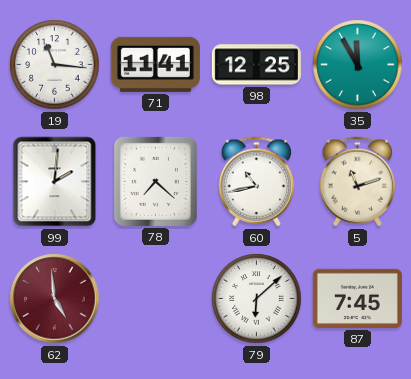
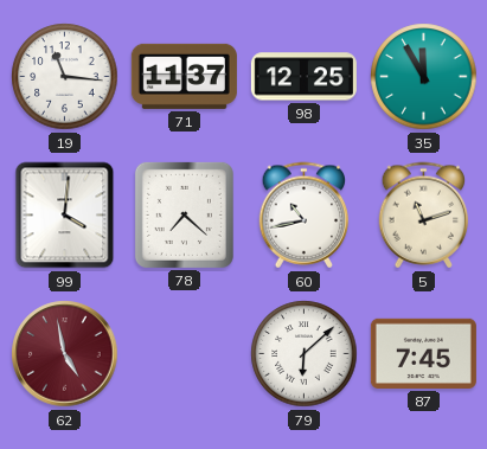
71: 11:41 -> 11:37 (184, 76)
99: 2:01 -> 4:01 (65, 216)
62: 4:59 -> 4:58 (65, 354)
